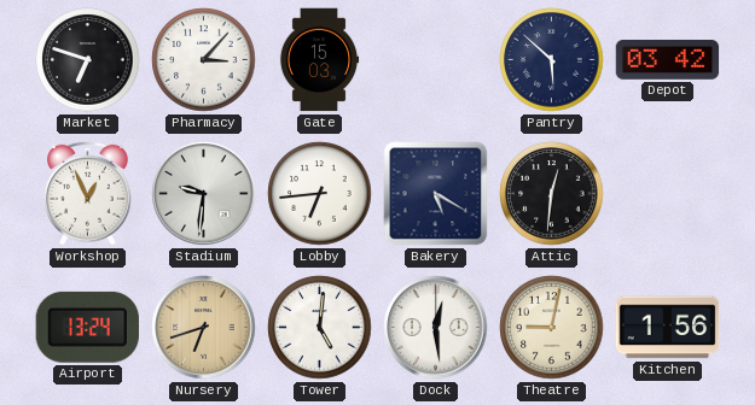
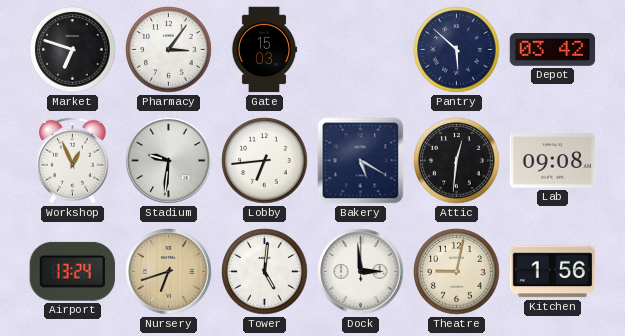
Pharmacy: 3:07 -> 3:06 (169, 50)
Lab: none -> 09:08 (553, 161)
Dock: 12:29 -> 2:59 (361, 272)
